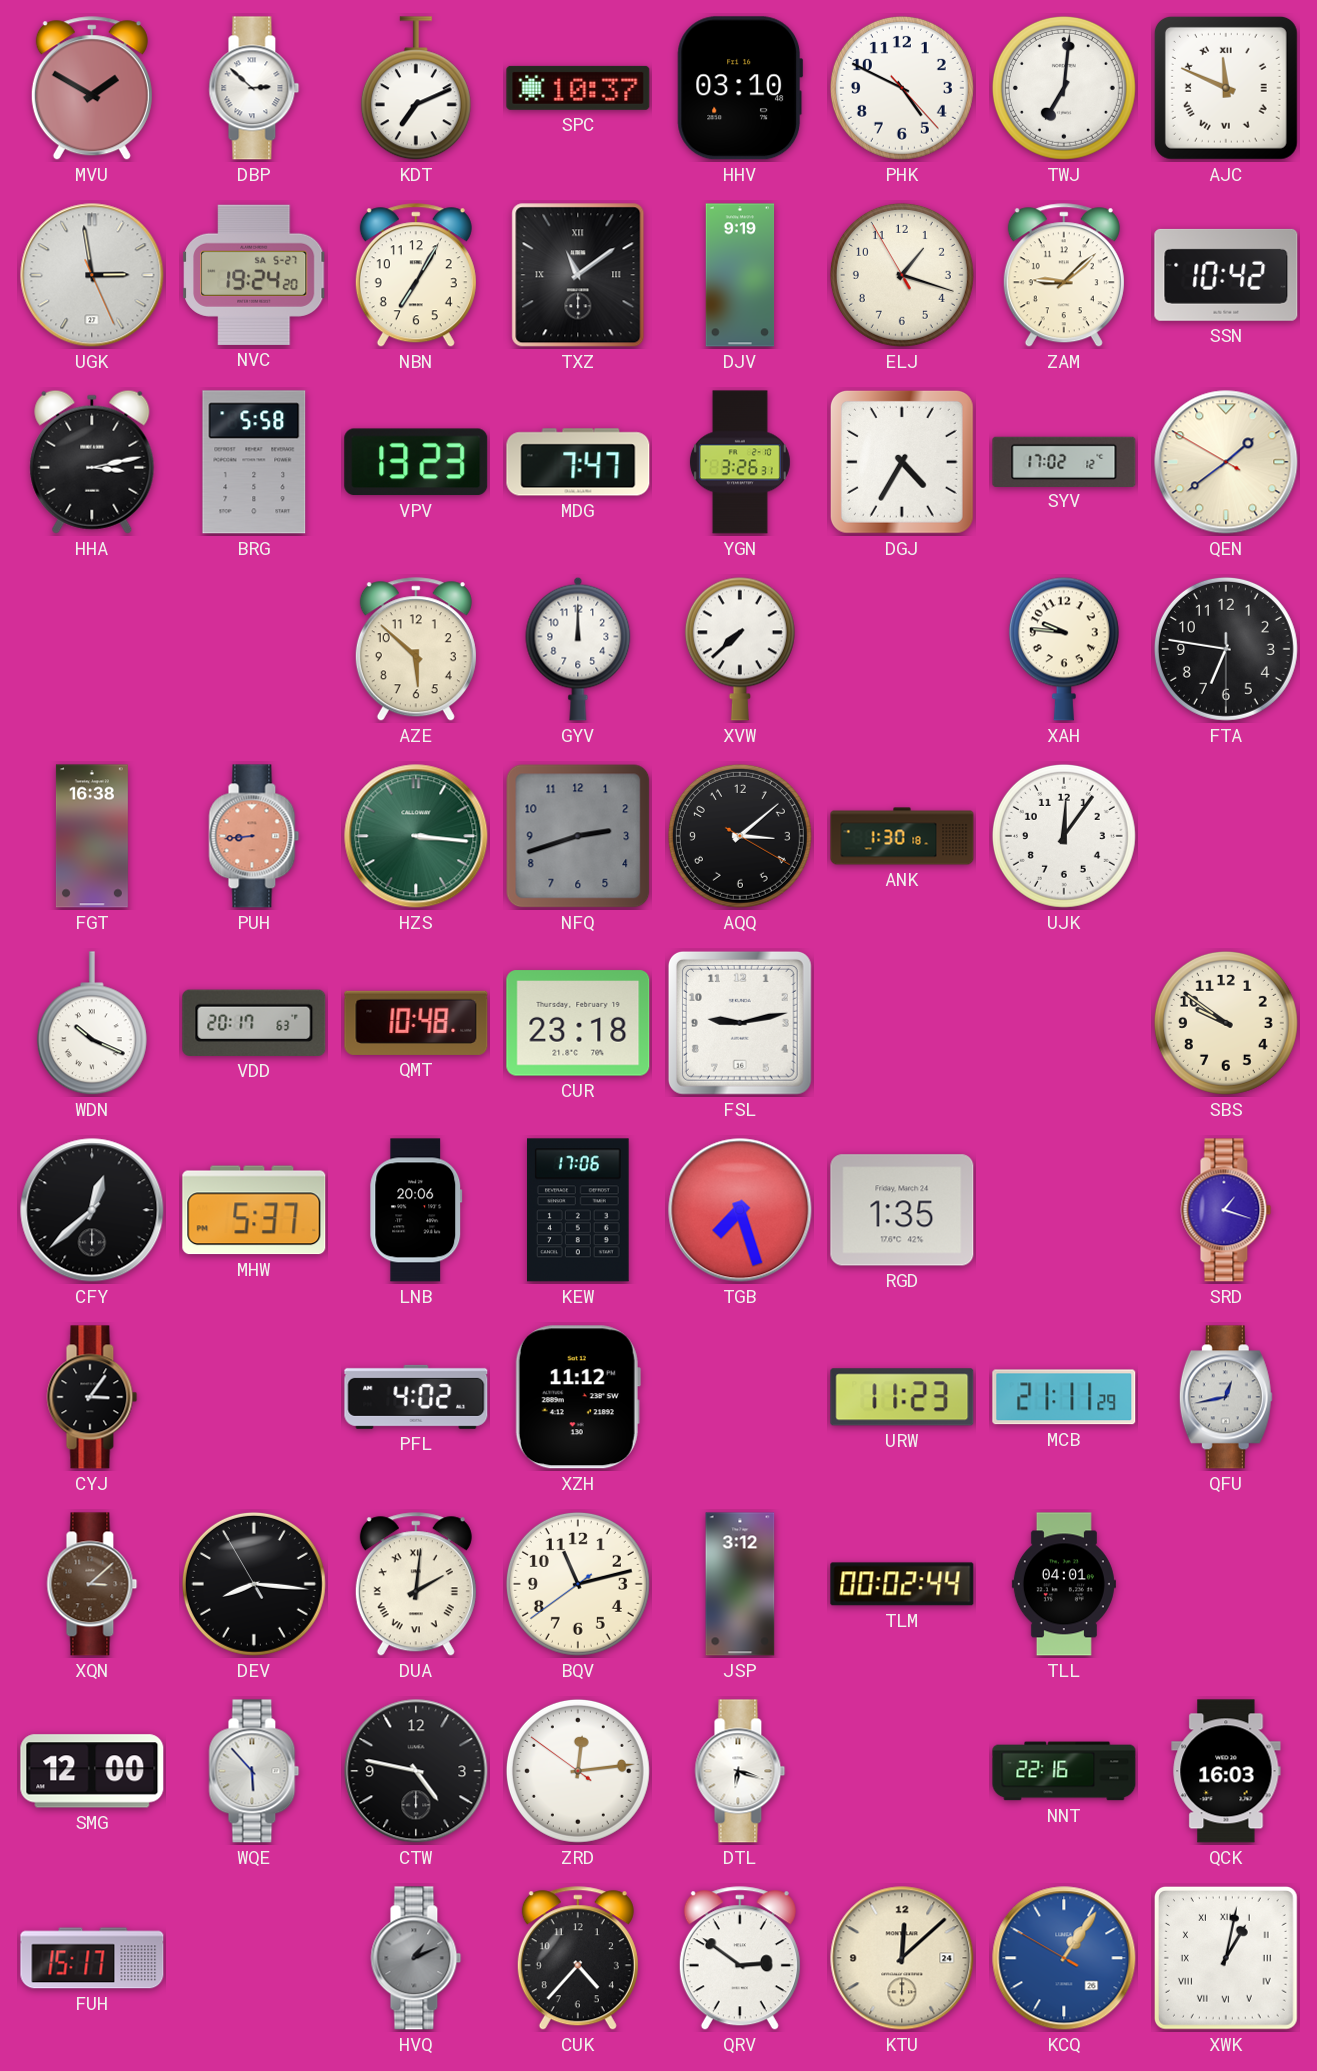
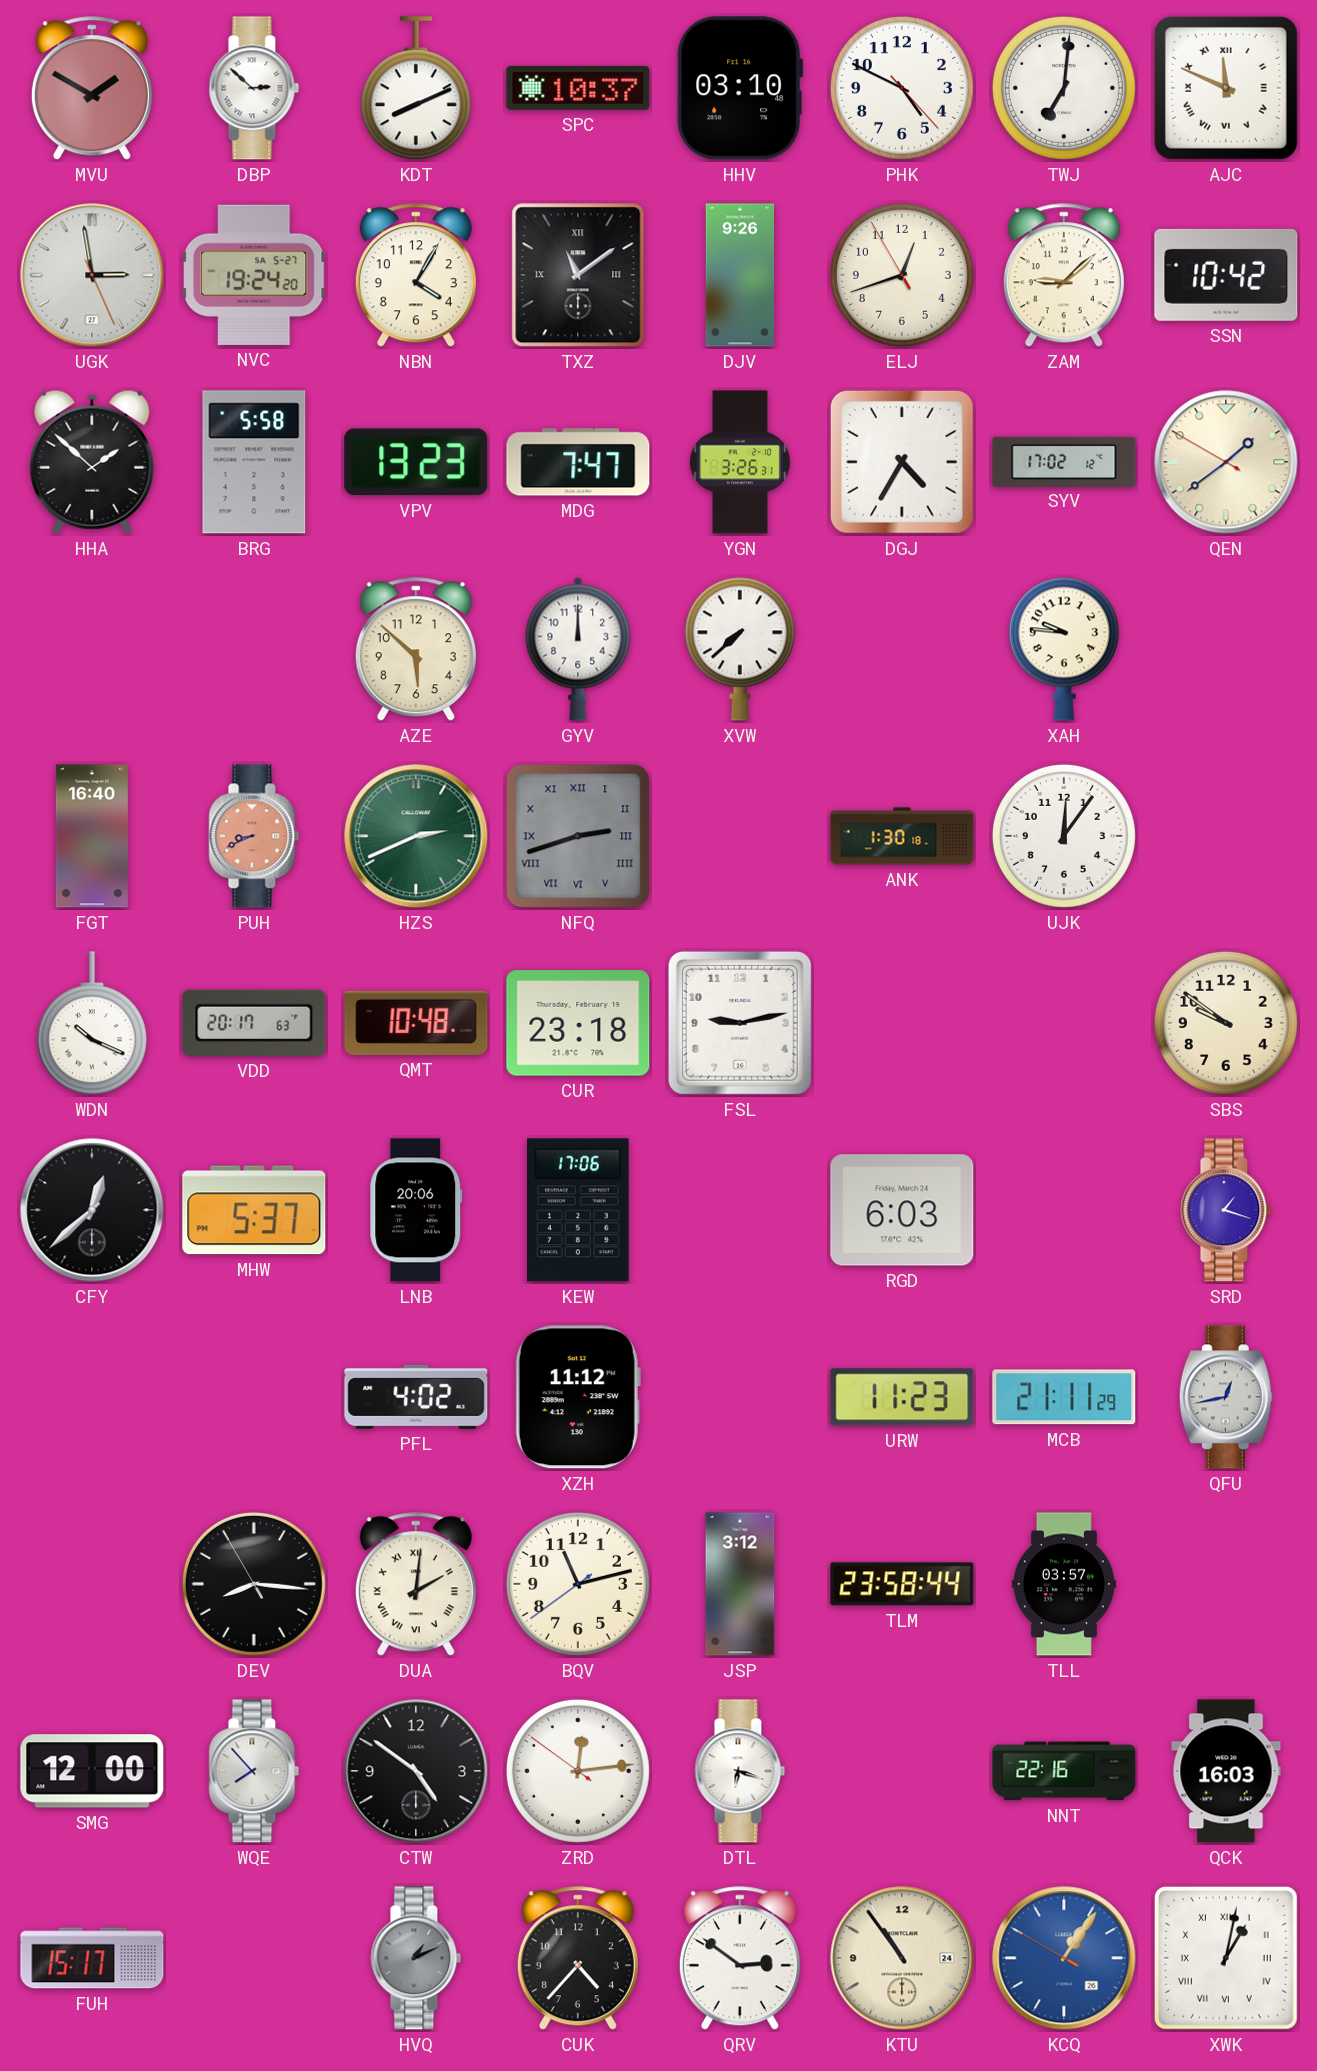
KDT: 7:11 -> 8:11 (416, 89)
NBN: 7:05 -> 4:05 (416, 276)
DJV: 9:19 -> 9:26 (740, 275)
ELJ: 1:17 -> 12:41 (902, 275)
HHA: 3:13 -> 1:52 (92, 462)
FTA: 6:46 -> none (1226, 649)
FGT: 16:38 -> 16:40 (92, 836)
PUH: 8:44 -> 8:41 (254, 836)
HZS: 3:16 -> 2:41 (416, 836)
NFQ numerals: Arabic -> Roman (578, 836)
AQQ: 3:08 -> none (740, 836)
TGB: 7:27 -> none (740, 1210)
RGD: 1:35 -> 6:03 (902, 1210)
CYJ: 3:06 -> none (92, 1397)
XQN: 3:08 -> none (92, 1584)
TLM: 00:02 -> 23:58 (902, 1584)
TLL: 04:01 -> 03:57 (1064, 1584)
WQE: 5:53 -> 7:53 (254, 1771)
CTW: 4:47 -> 4:51 (416, 1771)
KTU: 12:08 -> 10:54 (902, 1958)
